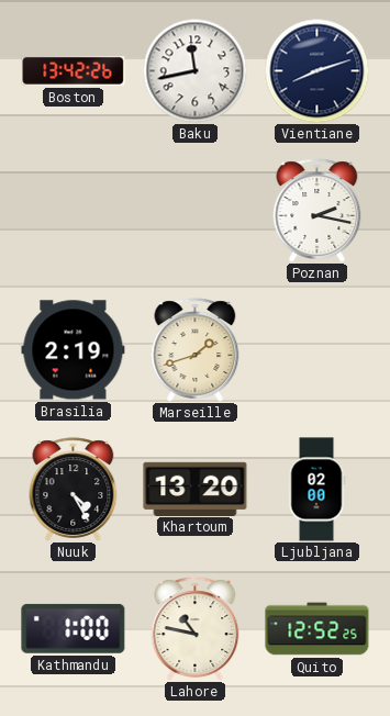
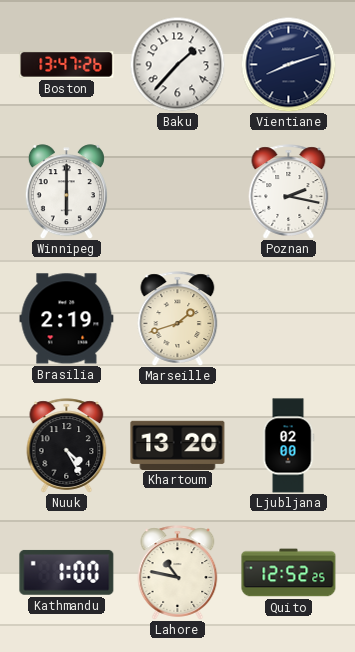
Boston: 13:42 -> 13:47 (67, 65)
Baku: 11:43 -> 1:37 (177, 64)
Winnipeg: none -> 6:00 (66, 192)
